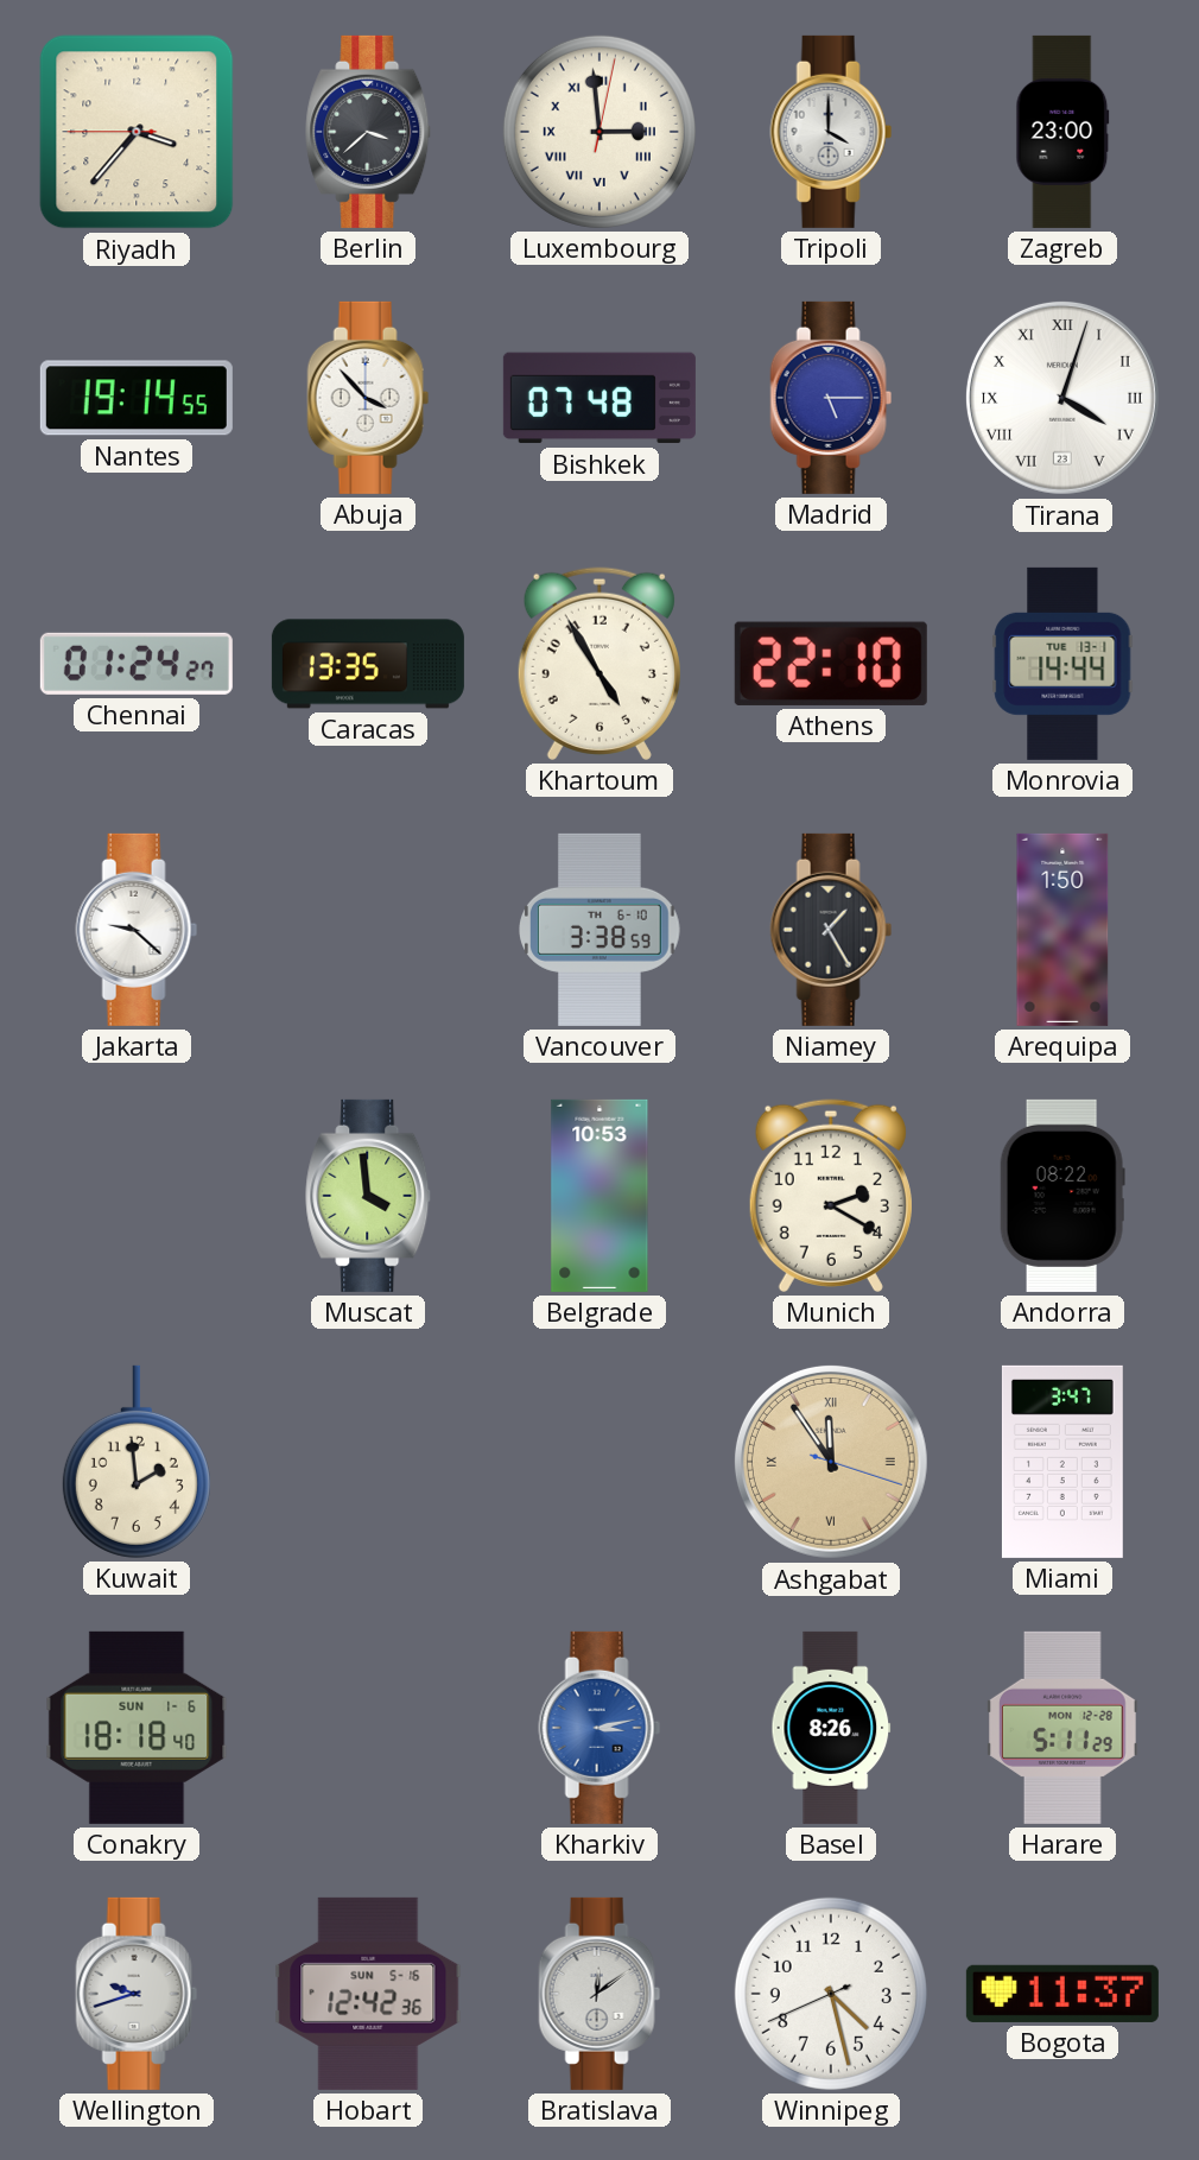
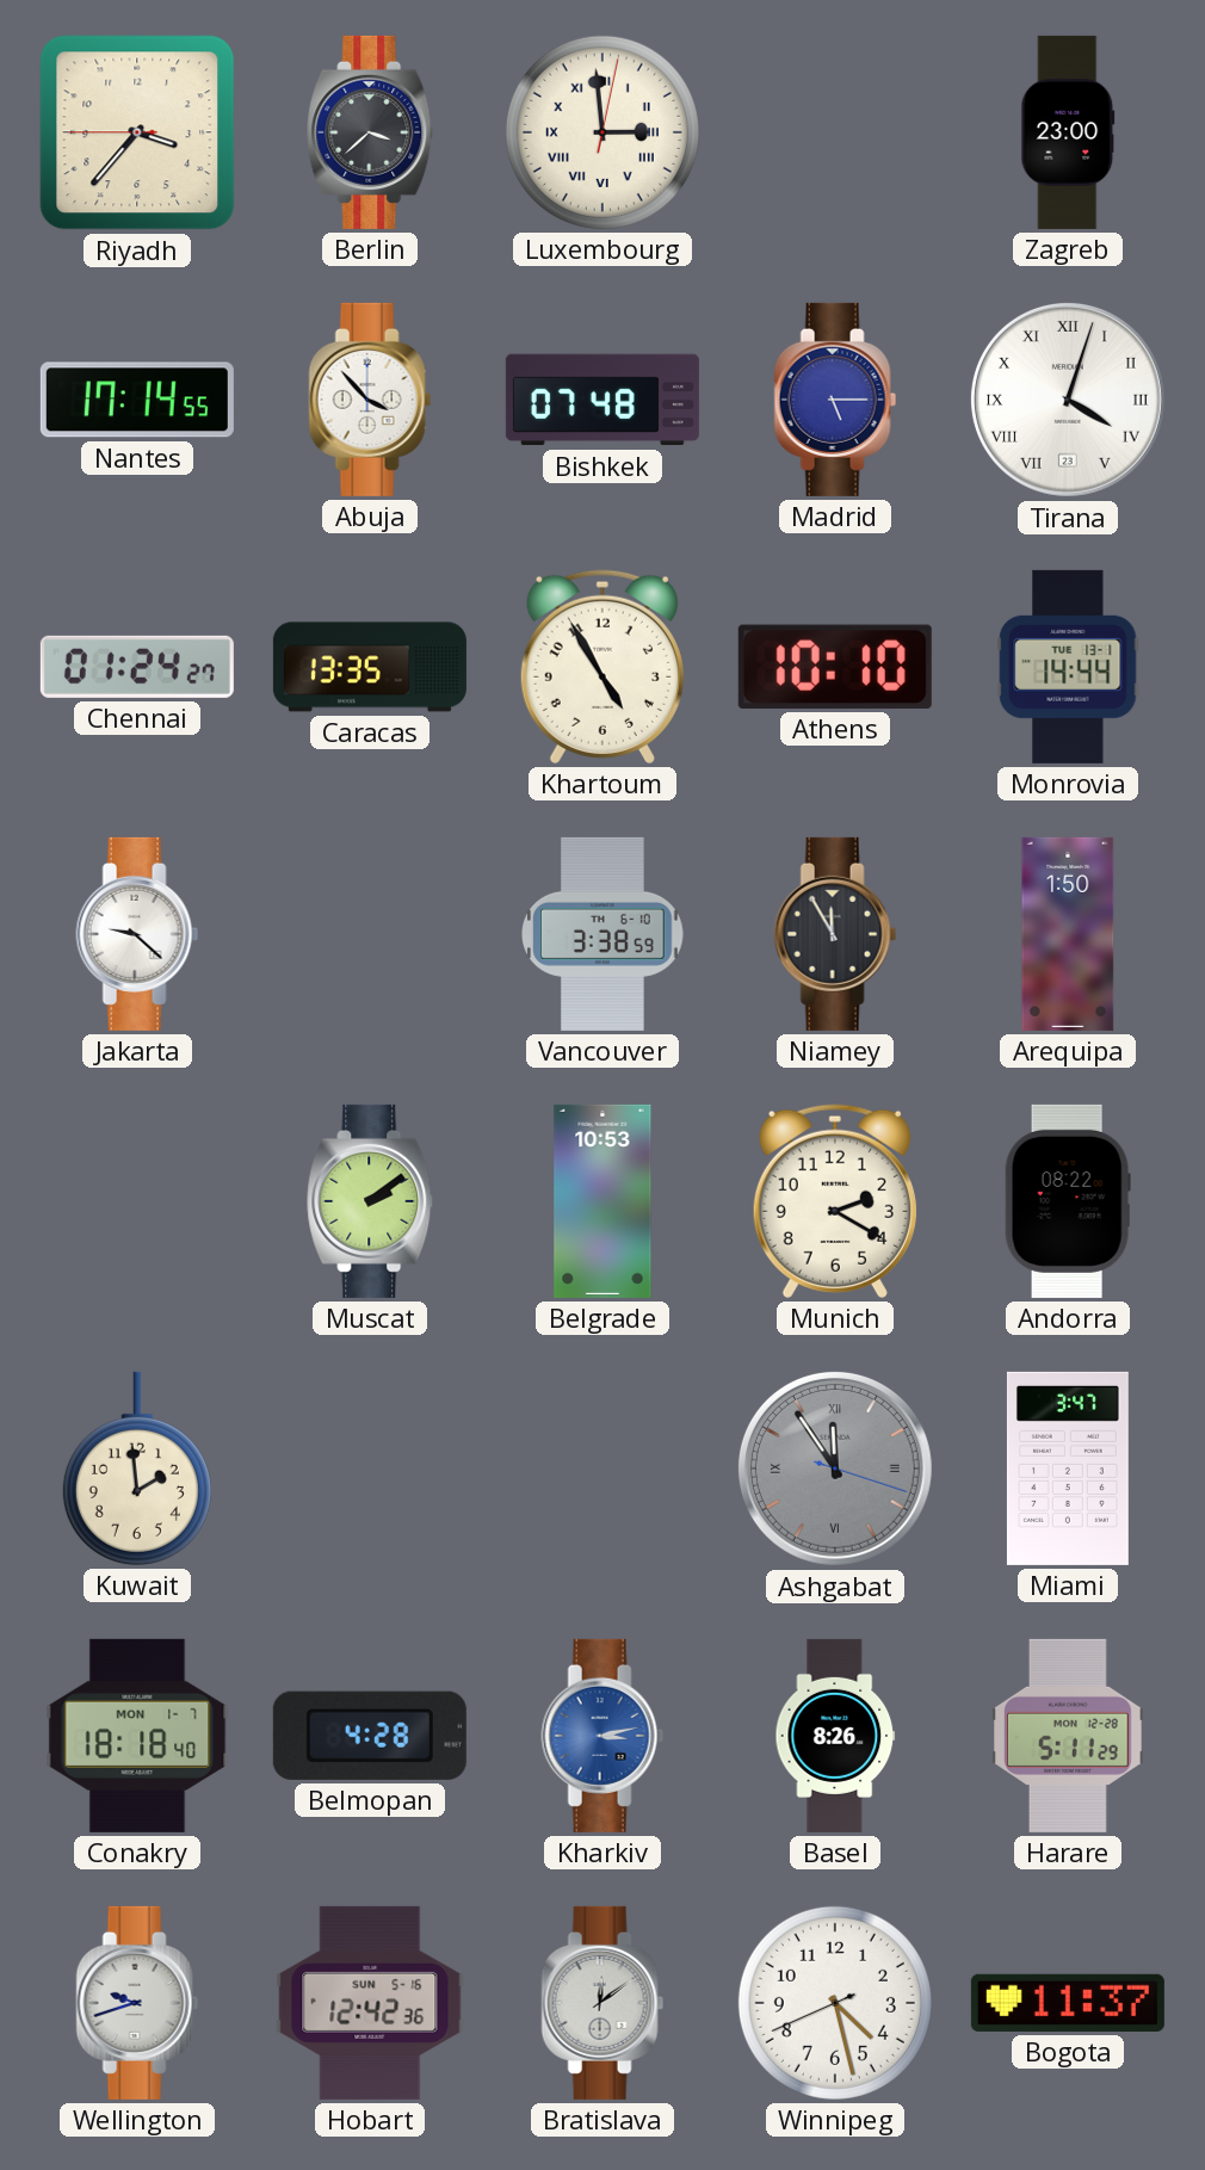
Tripoli: 4:00 -> none (831, 132)
Nantes: 19:14 -> 17:14 (137, 400)
Athens: 22:10 -> 10:10 (835, 667)
Niamey: 1:25 -> 11:55 (835, 934)
Muscat: 3:59 -> 2:09 (371, 1201)
Ashgabat dial: champagne -> grey (835, 1469)
Conakry date: SUN 1-6 -> MON 1-7 (137, 1736)
Belmopan: none -> 4:28 (370, 1736)
